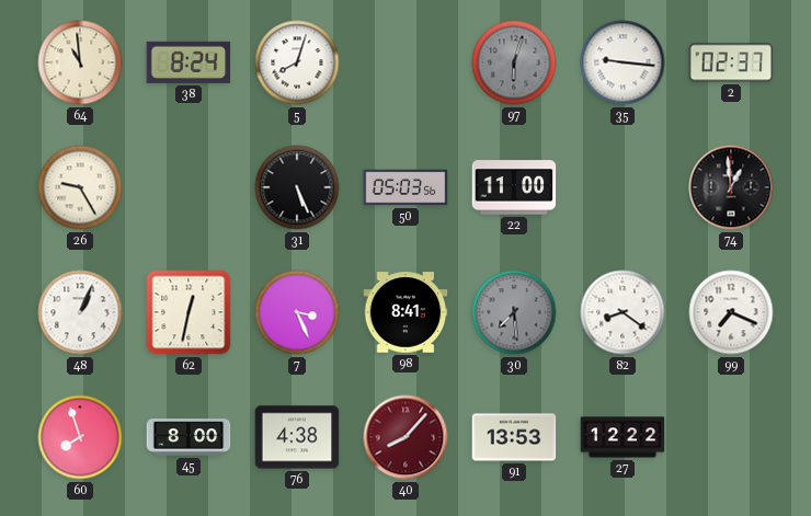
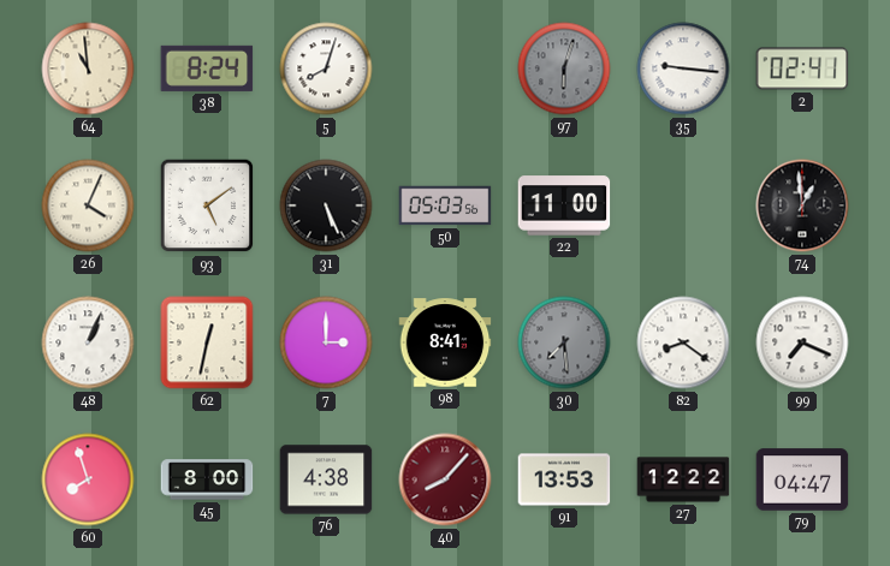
2: 02:37 -> 02:41 (802, 68)
26: 9:25 -> 4:04 (88, 205)
93: none -> 5:09 (207, 205)
7: 3:26 -> 3:00 (326, 342)
79: none -> 04:47 (802, 479)
